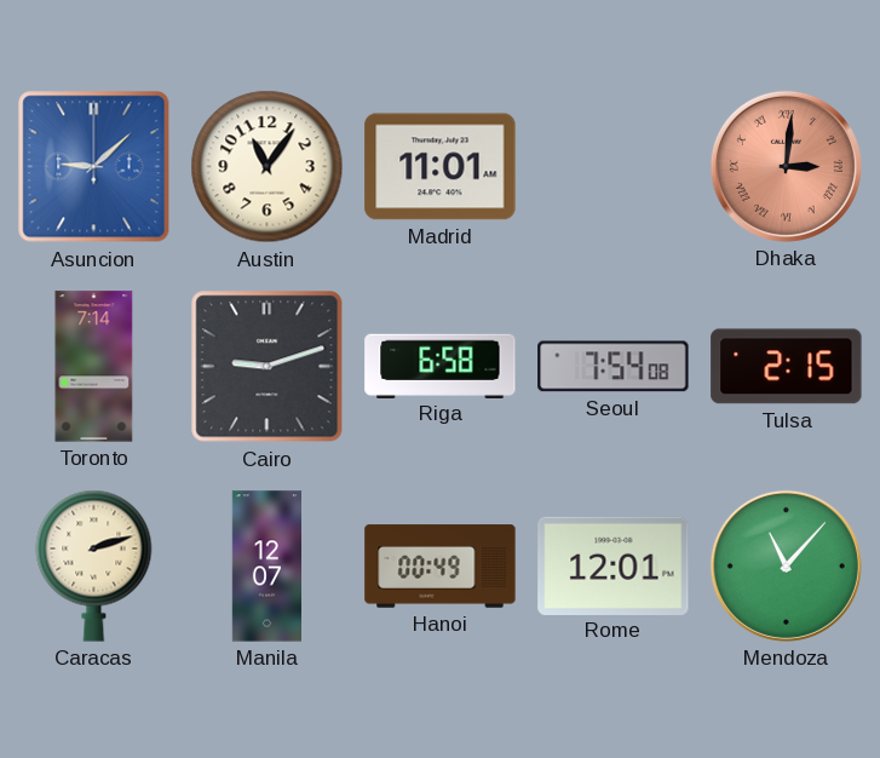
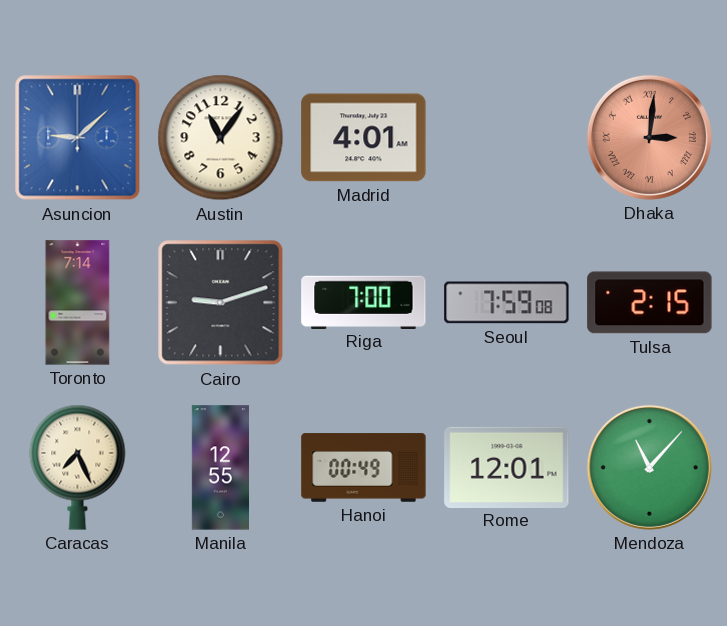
Madrid: 11:01 -> 4:01 (364, 138)
Riga: 6:58 -> 7:00 (364, 302)
Seoul: 7:54 -> 7:59 (507, 303)
Caracas: 2:12 -> 7:26 (78, 467)
Manila: 12:07 -> 12:55 (220, 468)
